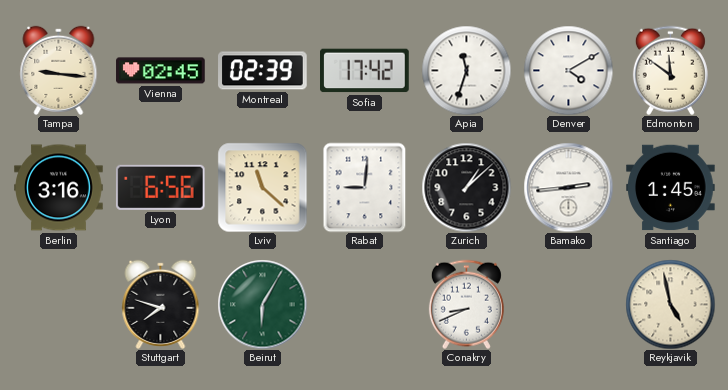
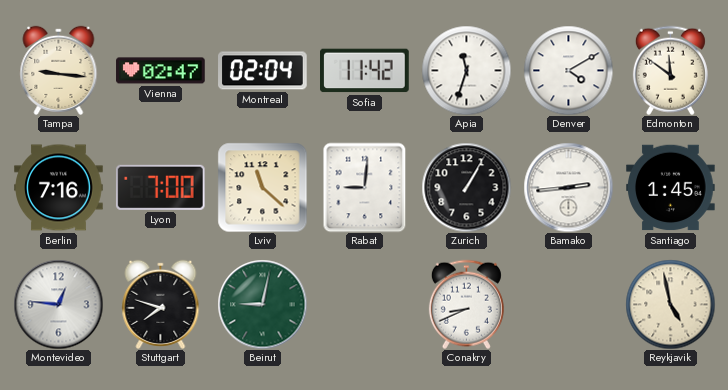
Vienna: 02:45 -> 02:47 (161, 71)
Montreal: 02:39 -> 02:04 (263, 71)
Sofia: 17:42 -> 11:42 (365, 71)
Berlin: 3:16 -> 7:16 (59, 188)
Lyon: 6:56 -> 7:00 (160, 187)
Zurich: 1:08 -> 1:05 (466, 187)
Montevideo: none -> 12:46 (58, 304)
Beirut: 6:05 -> 9:02 (262, 304)
